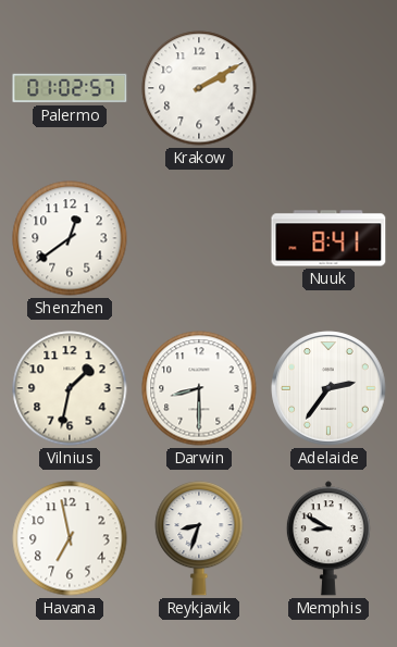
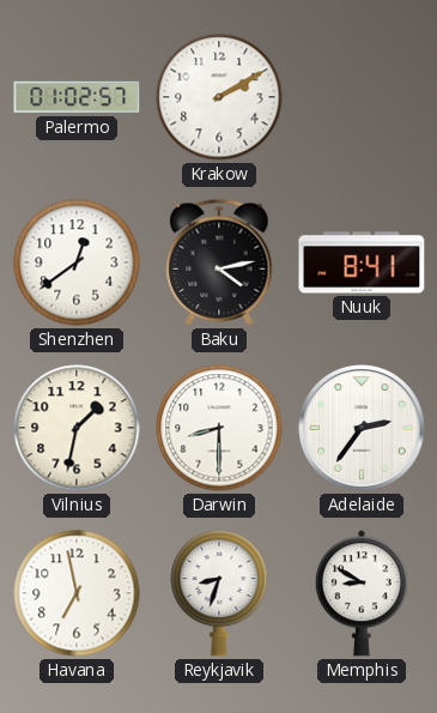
Baku: none -> 4:13 (219, 262)
